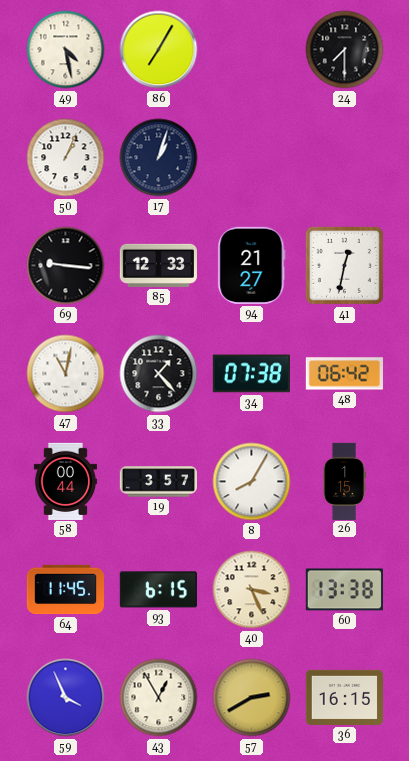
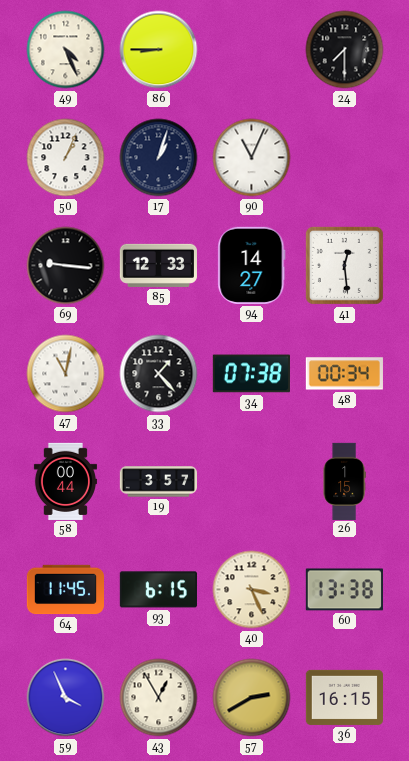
49: 4:28 -> 4:26 (66, 50)
86: 7:05 -> 8:45 (159, 50)
90: none -> 11:04 (252, 158)
94: 21:27 -> 14:27 (252, 265)
41: 12:32 -> 12:29 (344, 265)
48: 06:42 -> 00:34 (344, 374)
8: 8:05 -> none (252, 482)
